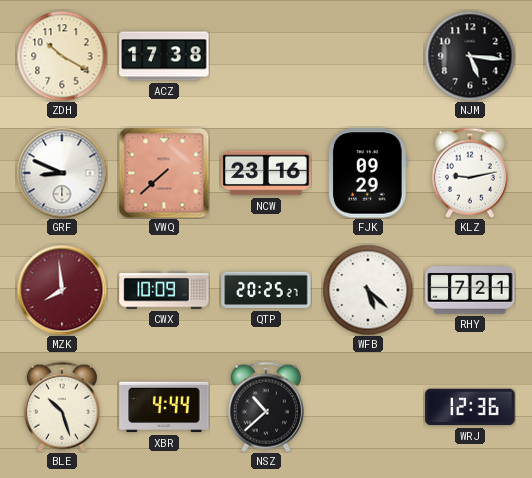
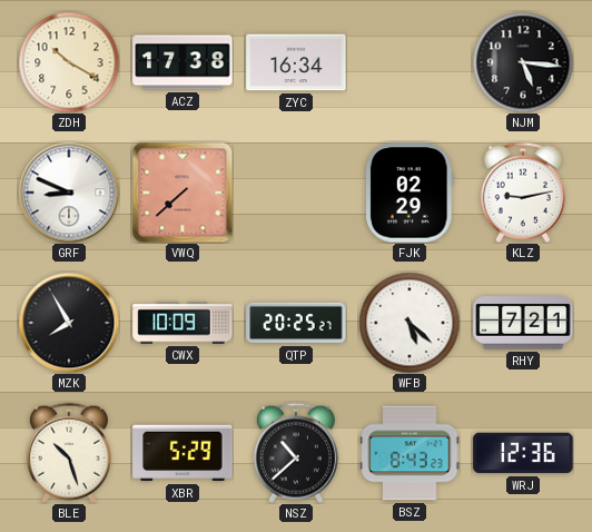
ZYC: none -> 16:34 (296, 62)
NCW: 23:16 -> none (266, 173)
FJK: 09:29 -> 02:29 (411, 193)
MZK: 7:59 -> 7:55 (69, 323)
MZK dial: burgundy -> black (69, 323)
XBR: 4:44 -> 5:29 (182, 453)
BSZ: none -> 8:43 (410, 453)
